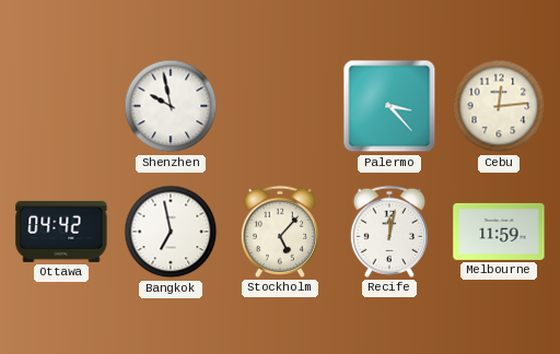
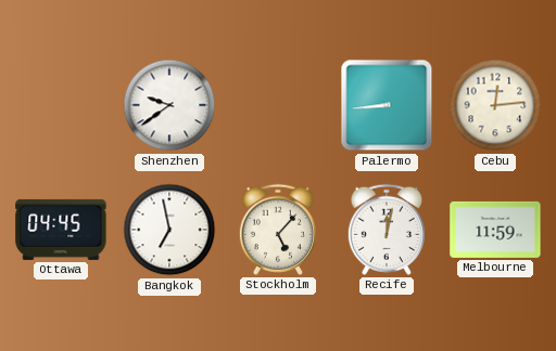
Shenzhen: 9:58 -> 9:39 (169, 105)
Palermo: 3:23 -> 8:44 (387, 105)
Ottawa: 04:42 -> 04:45 (61, 230)
